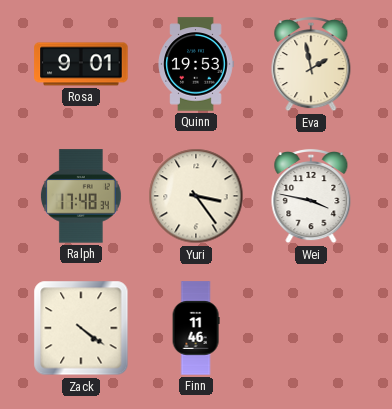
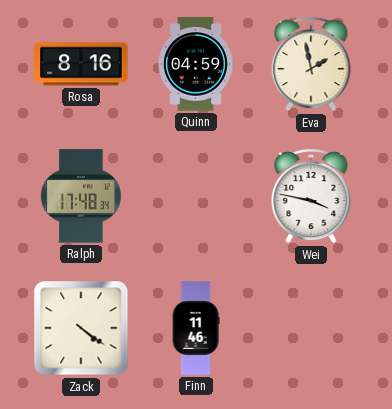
Rosa: 9:01 -> 8:16 (81, 64)
Quinn: 19:53 -> 04:59 (196, 64)
Yuri: 3:24 -> none (196, 196)
